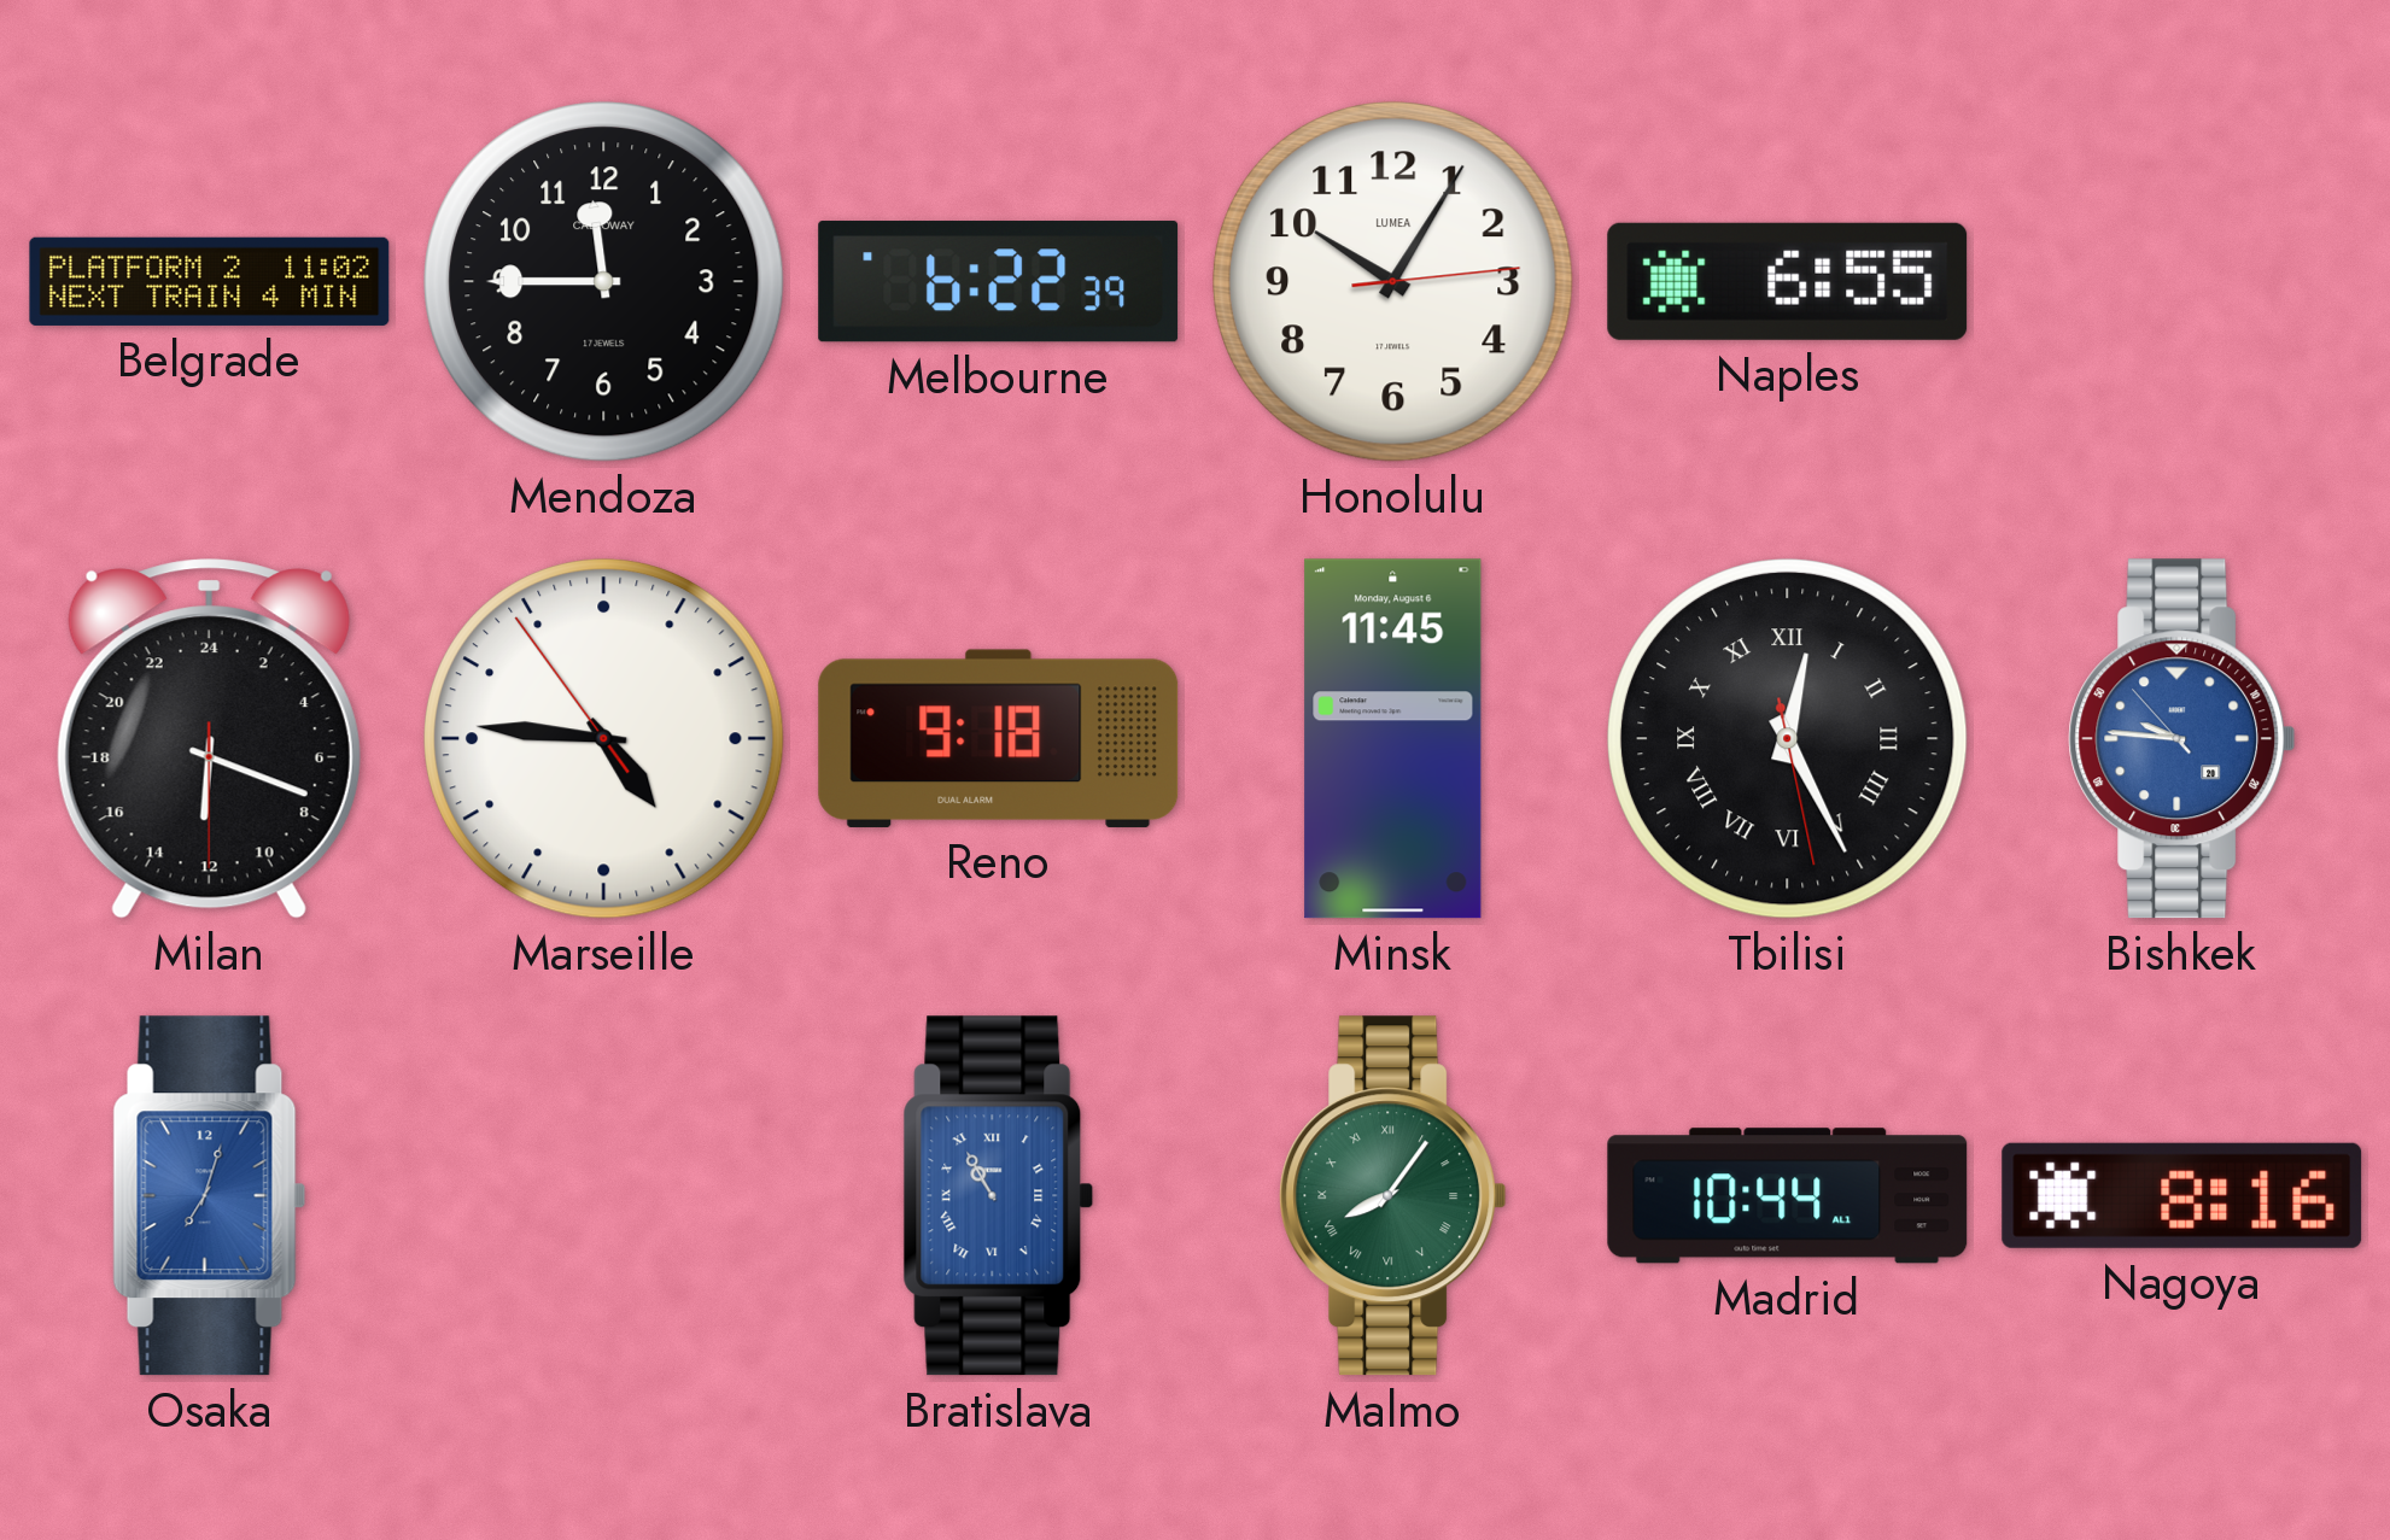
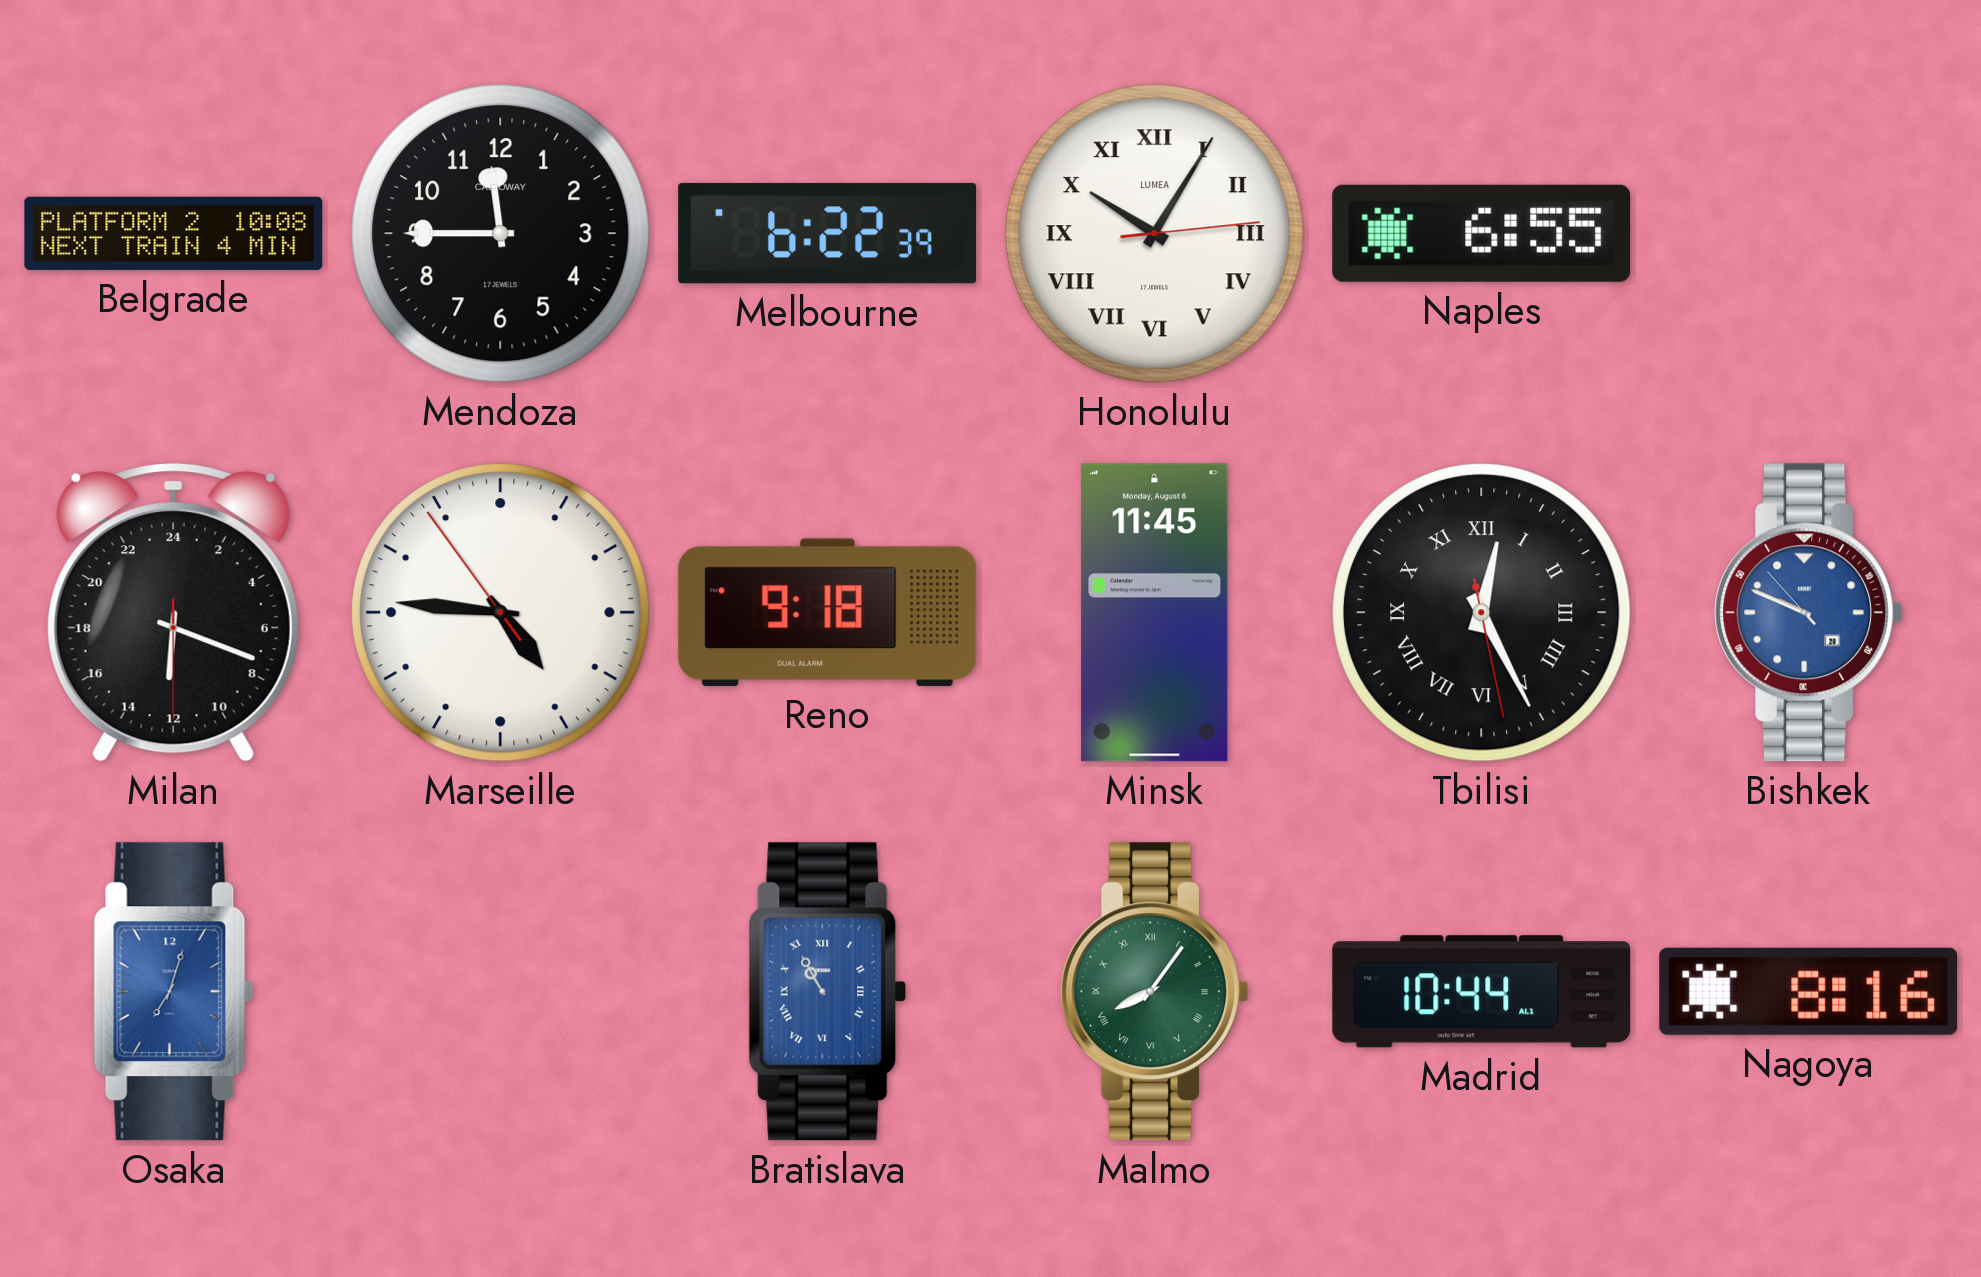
Belgrade: 11:02 -> 10:08 (174, 233)
Honolulu numerals: Arabic -> Roman (1155, 234)
Bishkek: 9:45 -> 9:48 (1809, 613)
